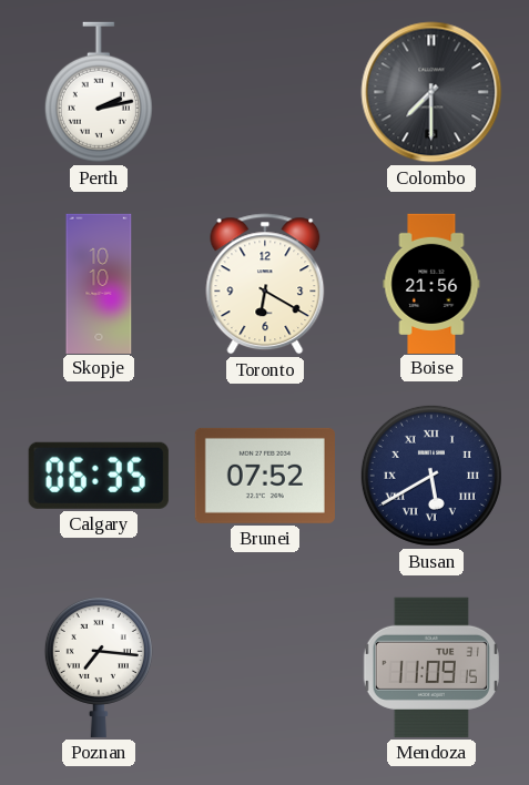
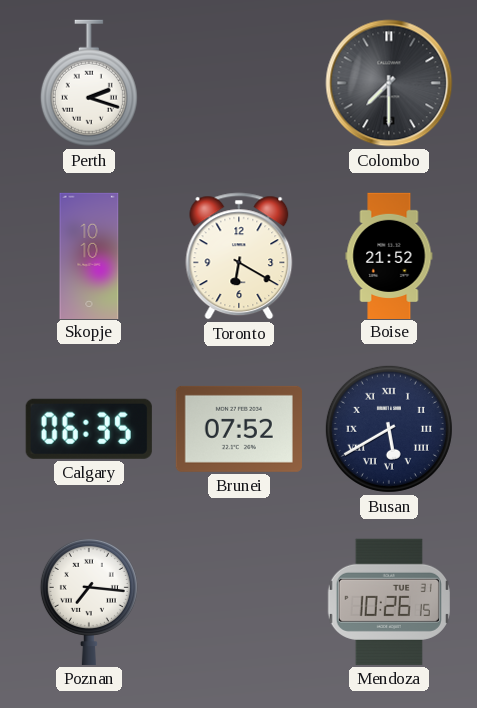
Perth: 2:13 -> 2:18 (89, 83)
Boise: 21:56 -> 21:52 (389, 255)
Mendoza: 11:09 -> 10:26 (389, 602)
